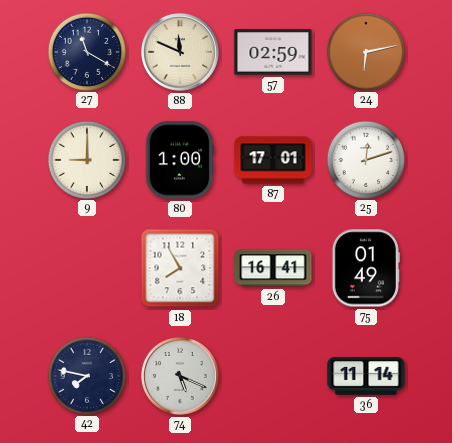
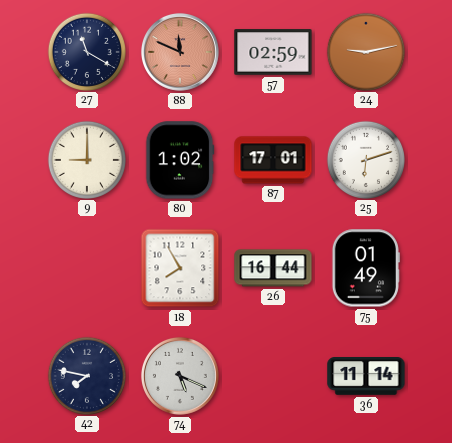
88 dial: cream -> salmon (180, 52)
24: 6:13 -> 9:13 (365, 51)
80: 1:00 -> 1:02 (180, 160)
25: 12:12 -> 6:12 (365, 159)
26: 16:41 -> 16:44 (273, 268)
